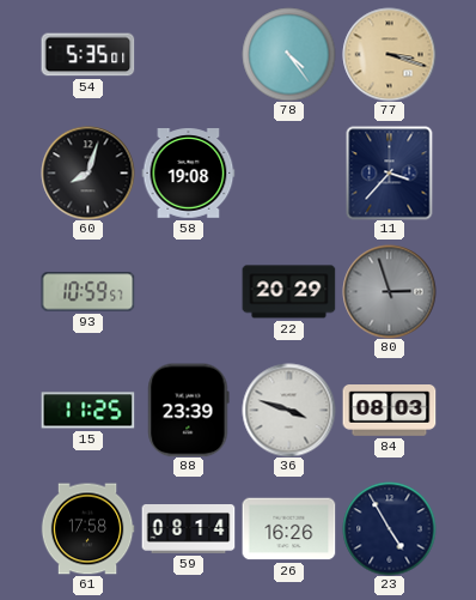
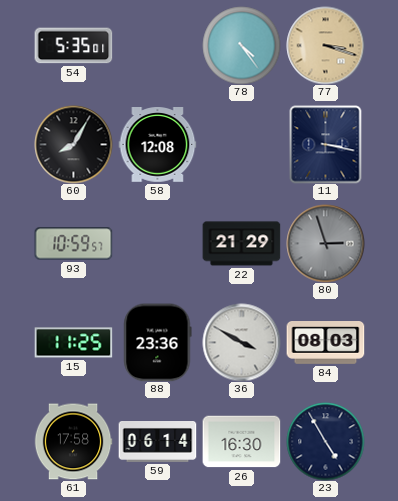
60: 8:03 -> 8:05 (73, 144)
58: 19:08 -> 12:08 (157, 145)
11: 3:37 -> 3:17 (326, 144)
22: 20:29 -> 21:29 (241, 244)
88: 23:39 -> 23:36 (158, 342)
36: 3:48 -> 3:50 (241, 342)
59: 08:14 -> 06:14 (157, 442)
26: 16:26 -> 16:30 (241, 442)
